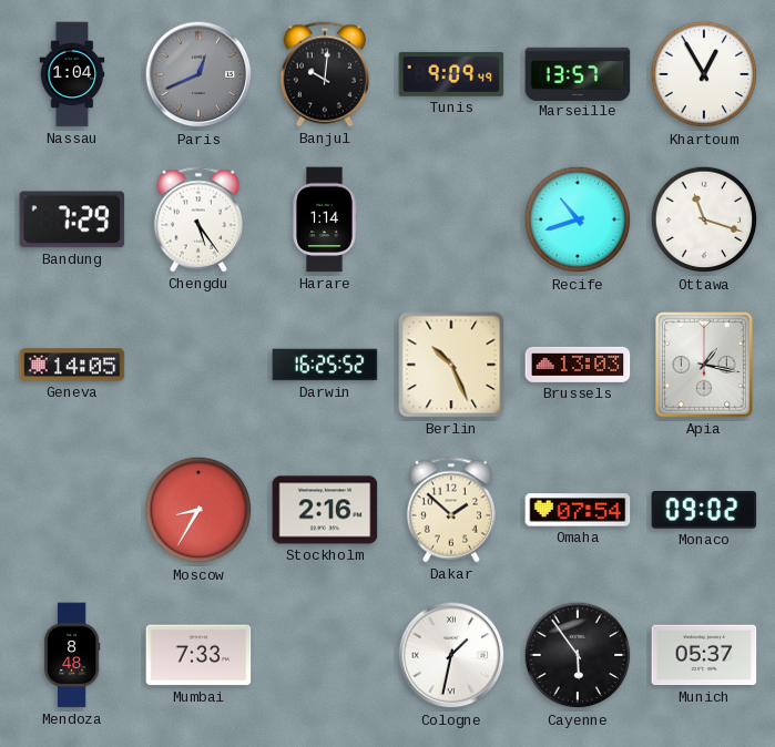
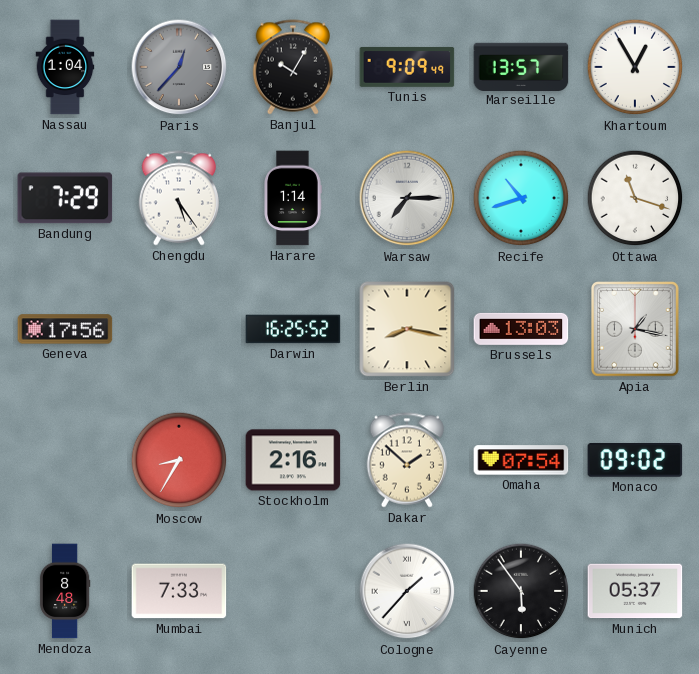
Paris: 12:41 -> 12:37 (179, 67)
Banjul: 10:01 -> 10:05 (292, 67)
Warsaw: none -> 7:15 (407, 198)
Geneva: 14:05 -> 17:56 (65, 329)
Berlin: 10:26 -> 8:17 (407, 329)
Cologne: 1:32 -> 1:37 (407, 591)
